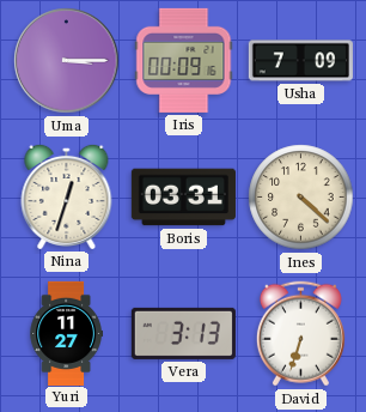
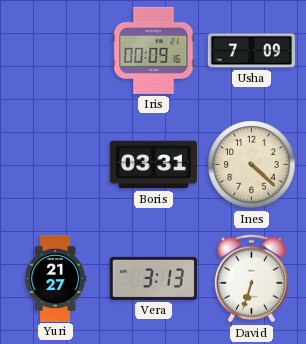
Uma: 3:15 -> none (67, 61)
Nina: 12:33 -> none (67, 196)
Yuri: 11:27 -> 21:27 (55, 278)
